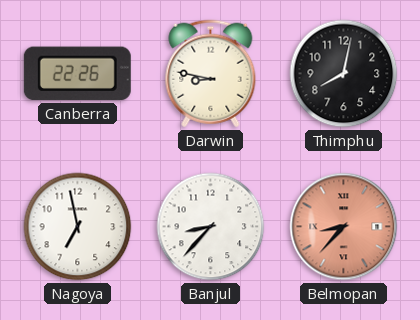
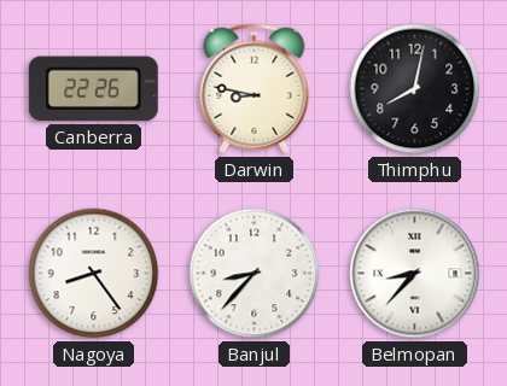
Nagoya: 6:58 -> 8:24 (94, 274)
Belmopan dial: salmon -> white (415, 274)
